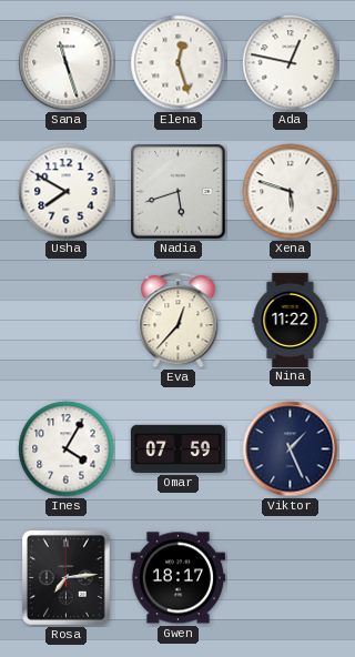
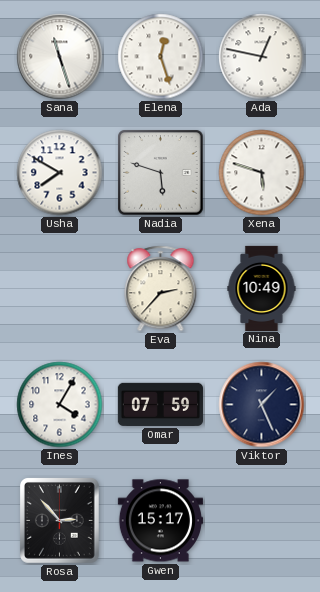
Nadia: 5:42 -> 5:48 (161, 173)
Eva: 12:37 -> 2:37 (161, 289)
Nina: 11:22 -> 10:49 (262, 288)
Rosa: 7:14 -> 2:53 (59, 520)
Gwen: 18:17 -> 15:17 (160, 521)
